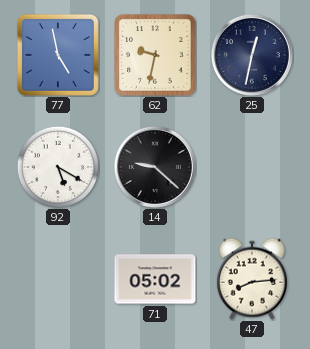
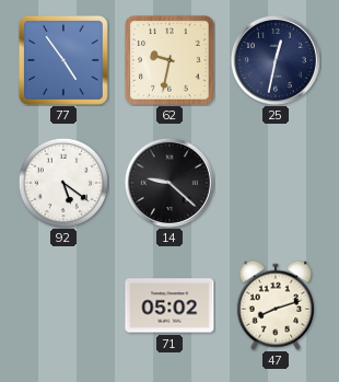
77: 4:58 -> 4:54 (63, 60)
92: 5:20 -> 5:21 (62, 182)
47: 8:14 -> 8:12 (276, 305)
